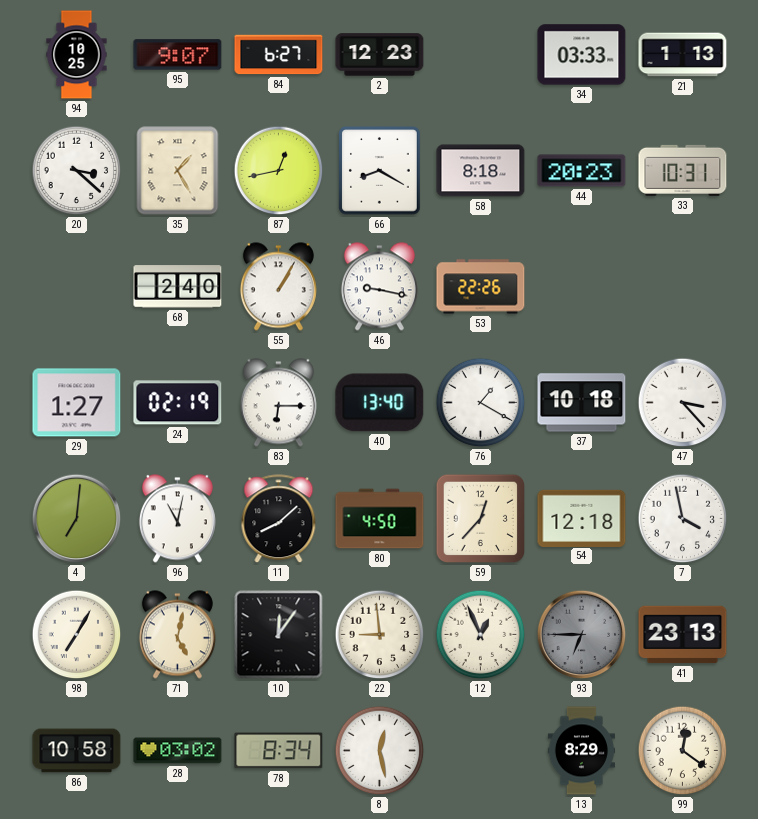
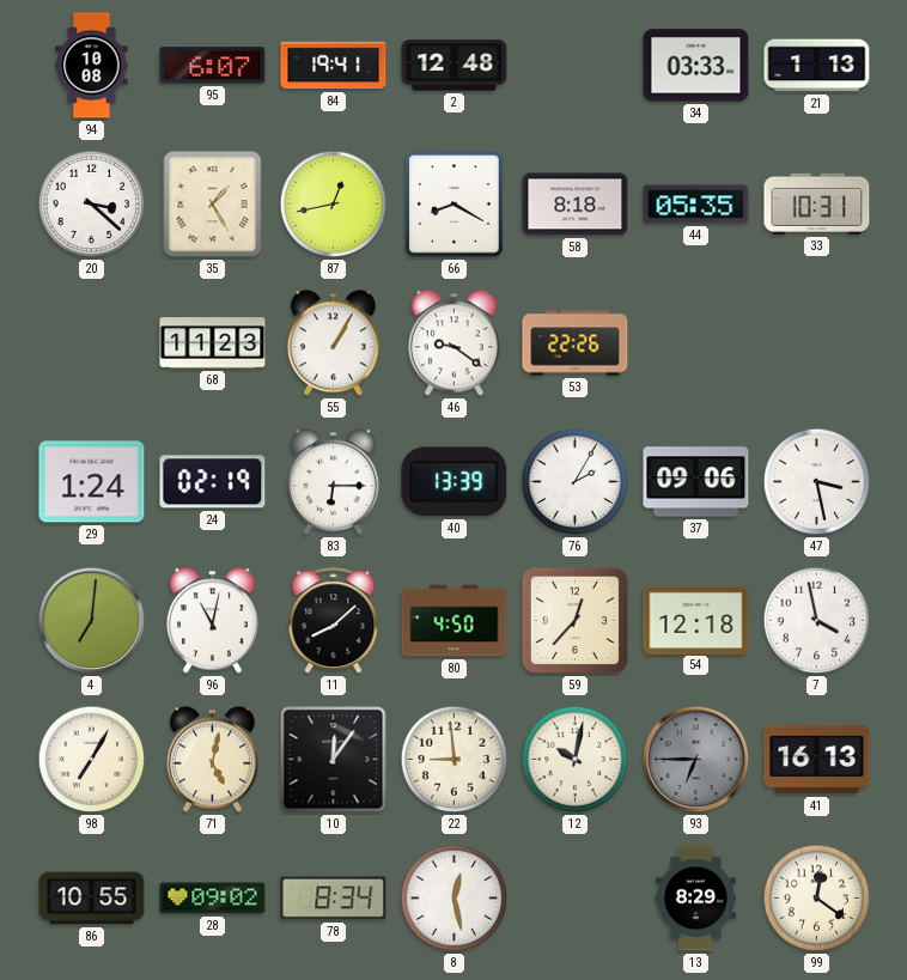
94: 10:25 -> 10:08 (92, 66)
95: 9:07 -> 6:07 (213, 66)
84: 6:27 -> 19:41 (334, 66)
2: 12:23 -> 12:48 (455, 66)
44: 20:23 -> 05:35 (696, 205)
68: 2:40 -> 11:23 (213, 343)
46: 9:17 -> 9:21 (453, 343)
29: 1:27 -> 1:24 (92, 482)
40: 13:40 -> 13:39 (455, 482)
76: 1:20 -> 2:05 (576, 482)
37: 10:18 -> 09:06 (696, 482)
47: 3:23 -> 3:28 (817, 482)
12: 12:56 -> 10:02 (576, 760)
41: 23:13 -> 16:13 (817, 760)
86: 10:58 -> 10:55 (92, 899)
28: 03:02 -> 09:02 (213, 899)
